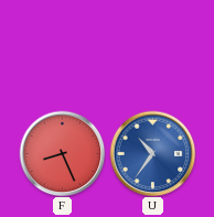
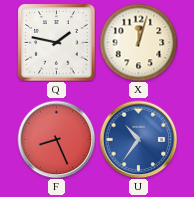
Q: none -> 1:47 (56, 42)
X: none -> 12:03 (138, 42)
